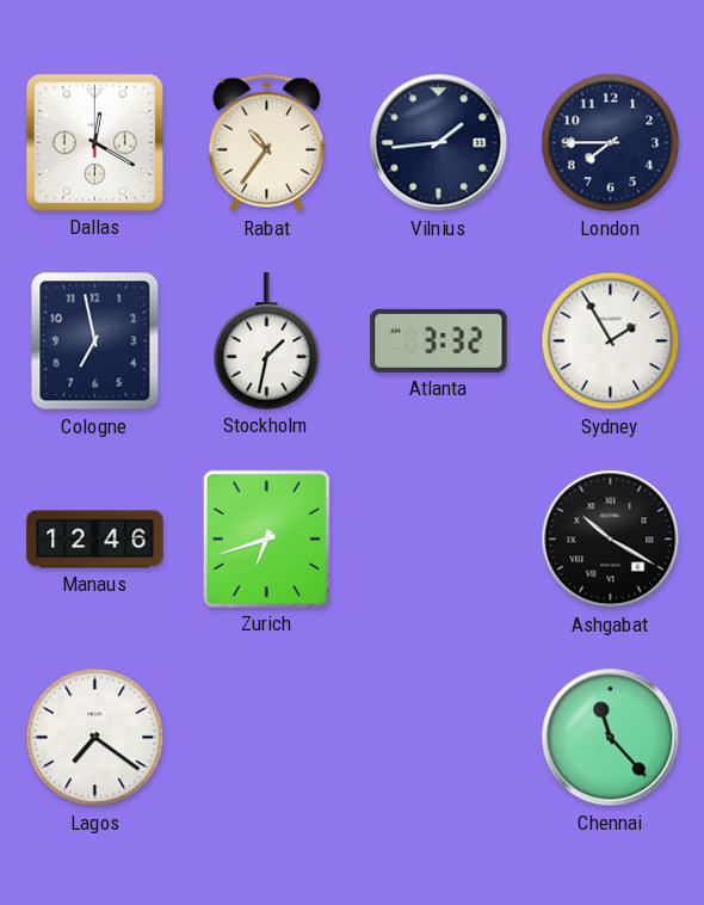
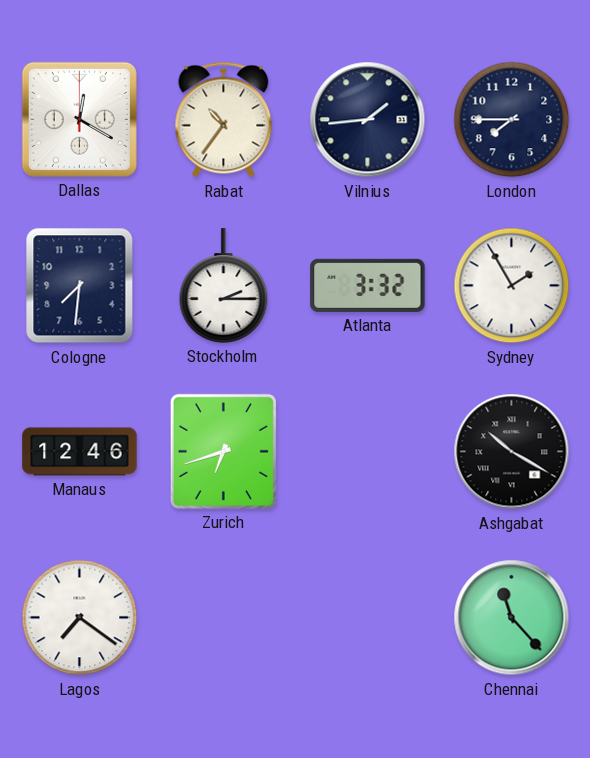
Cologne: 6:58 -> 7:31 (80, 286)
Stockholm: 1:32 -> 2:15 (224, 286)
